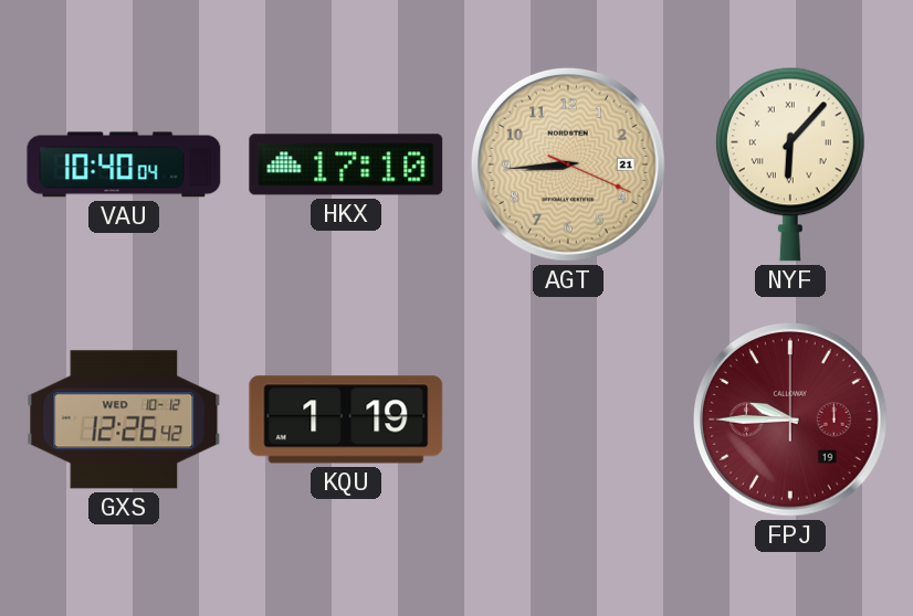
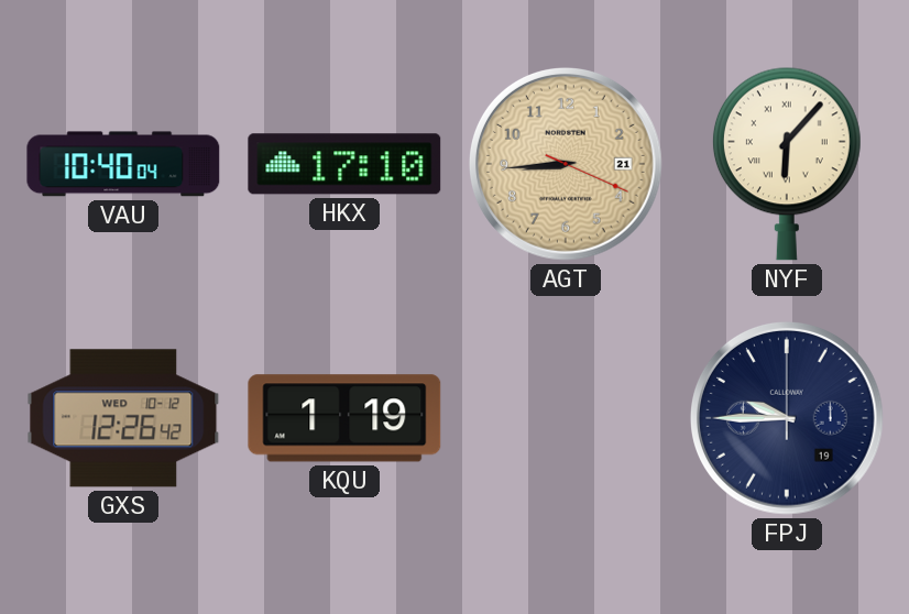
FPJ dial: burgundy -> navy (788, 419)
